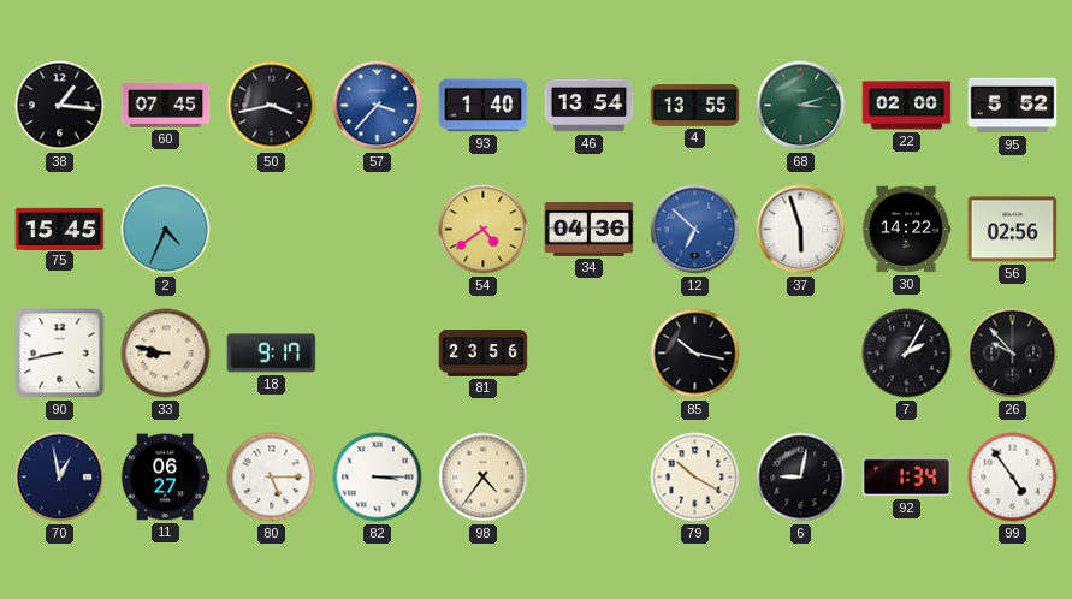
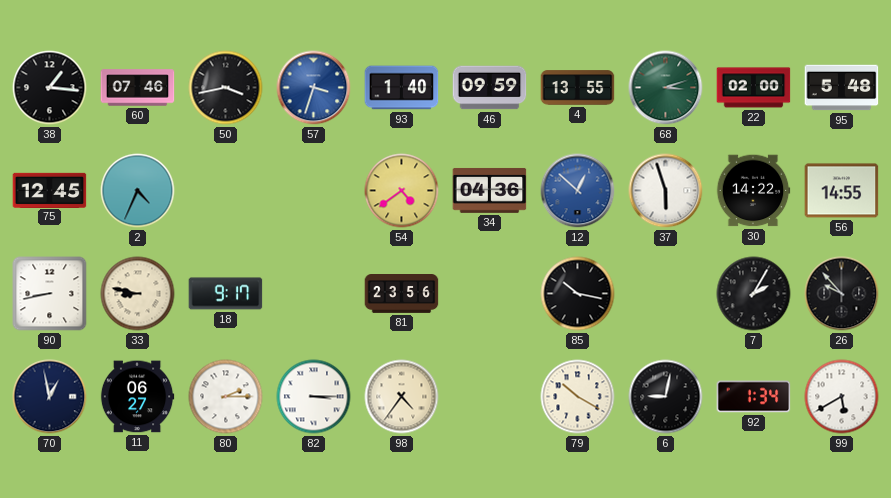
60: 07:45 -> 07:46 (138, 88)
57: 3:37 -> 3:33 (314, 88)
46: 13:54 -> 09:59 (490, 88)
95: 5:52 -> 5:48 (842, 88)
75: 15:45 -> 12:45 (50, 190)
12: 6:52 -> 12:52 (578, 191)
56: 02:56 -> 14:55 (842, 191)
80: 5:15 -> 2:15 (226, 397)
99: 4:54 -> 5:40 (842, 397)
